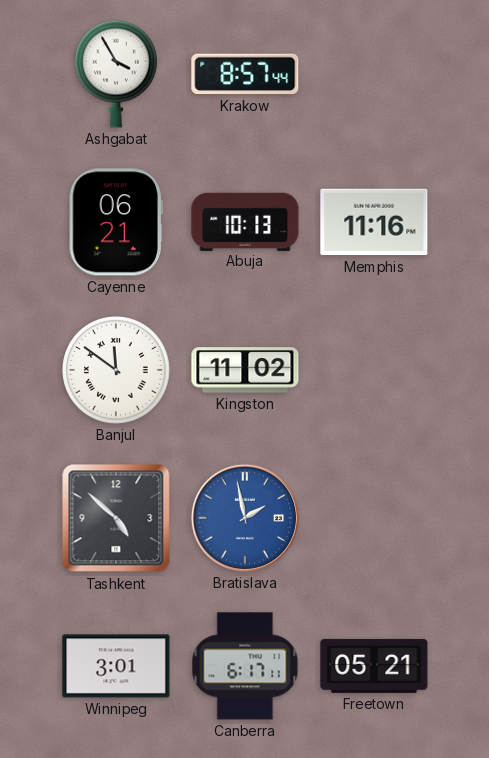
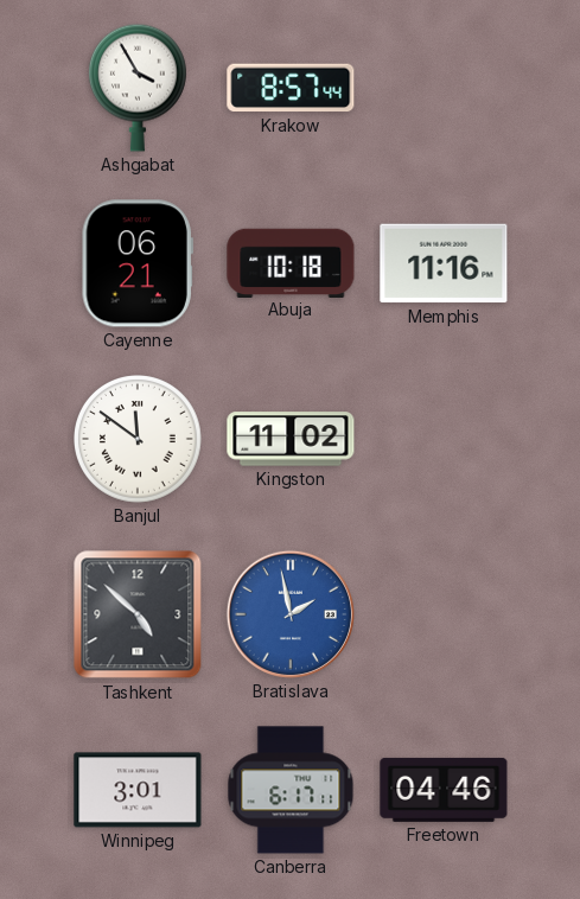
Abuja: 10:13 -> 10:18 (291, 262)
Freetown: 05:21 -> 04:46 (444, 790)
